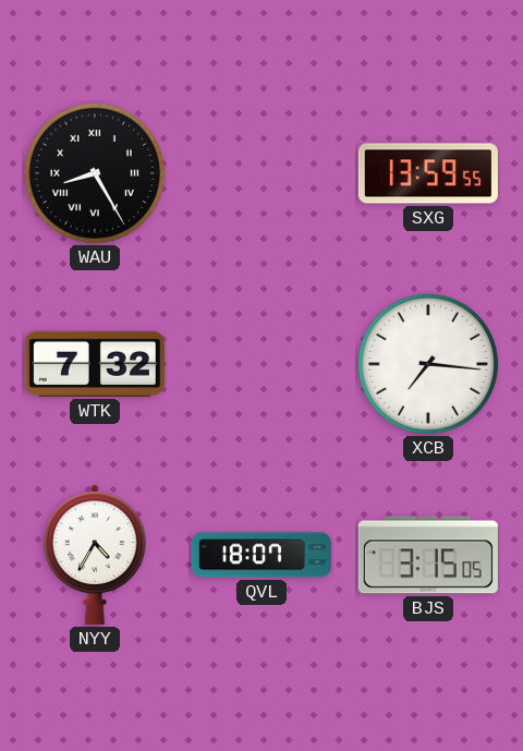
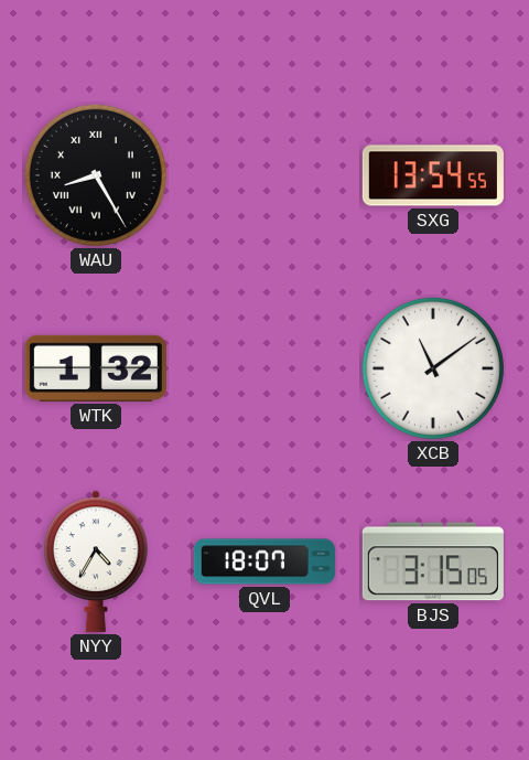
SXG: 13:59 -> 13:54 (433, 175)
WTK: 7:32 -> 1:32 (96, 368)
XCB: 7:16 -> 11:09 (433, 368)
